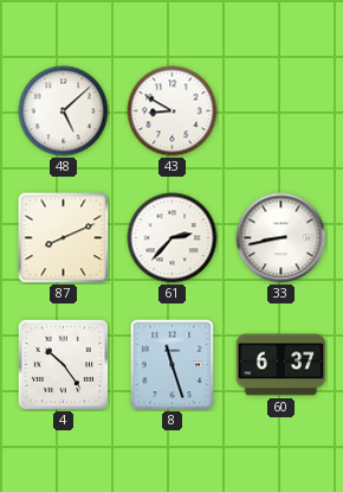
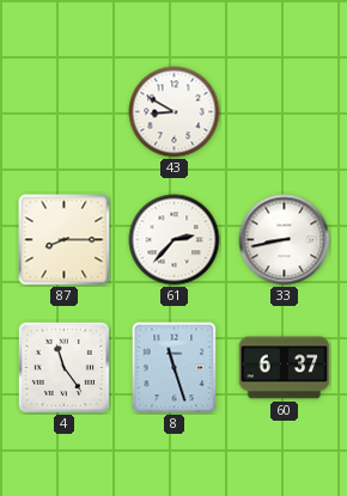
48: 5:08 -> none (64, 111)
87: 8:11 -> 8:15 (65, 240)
4: 10:24 -> 11:24 (63, 367)
